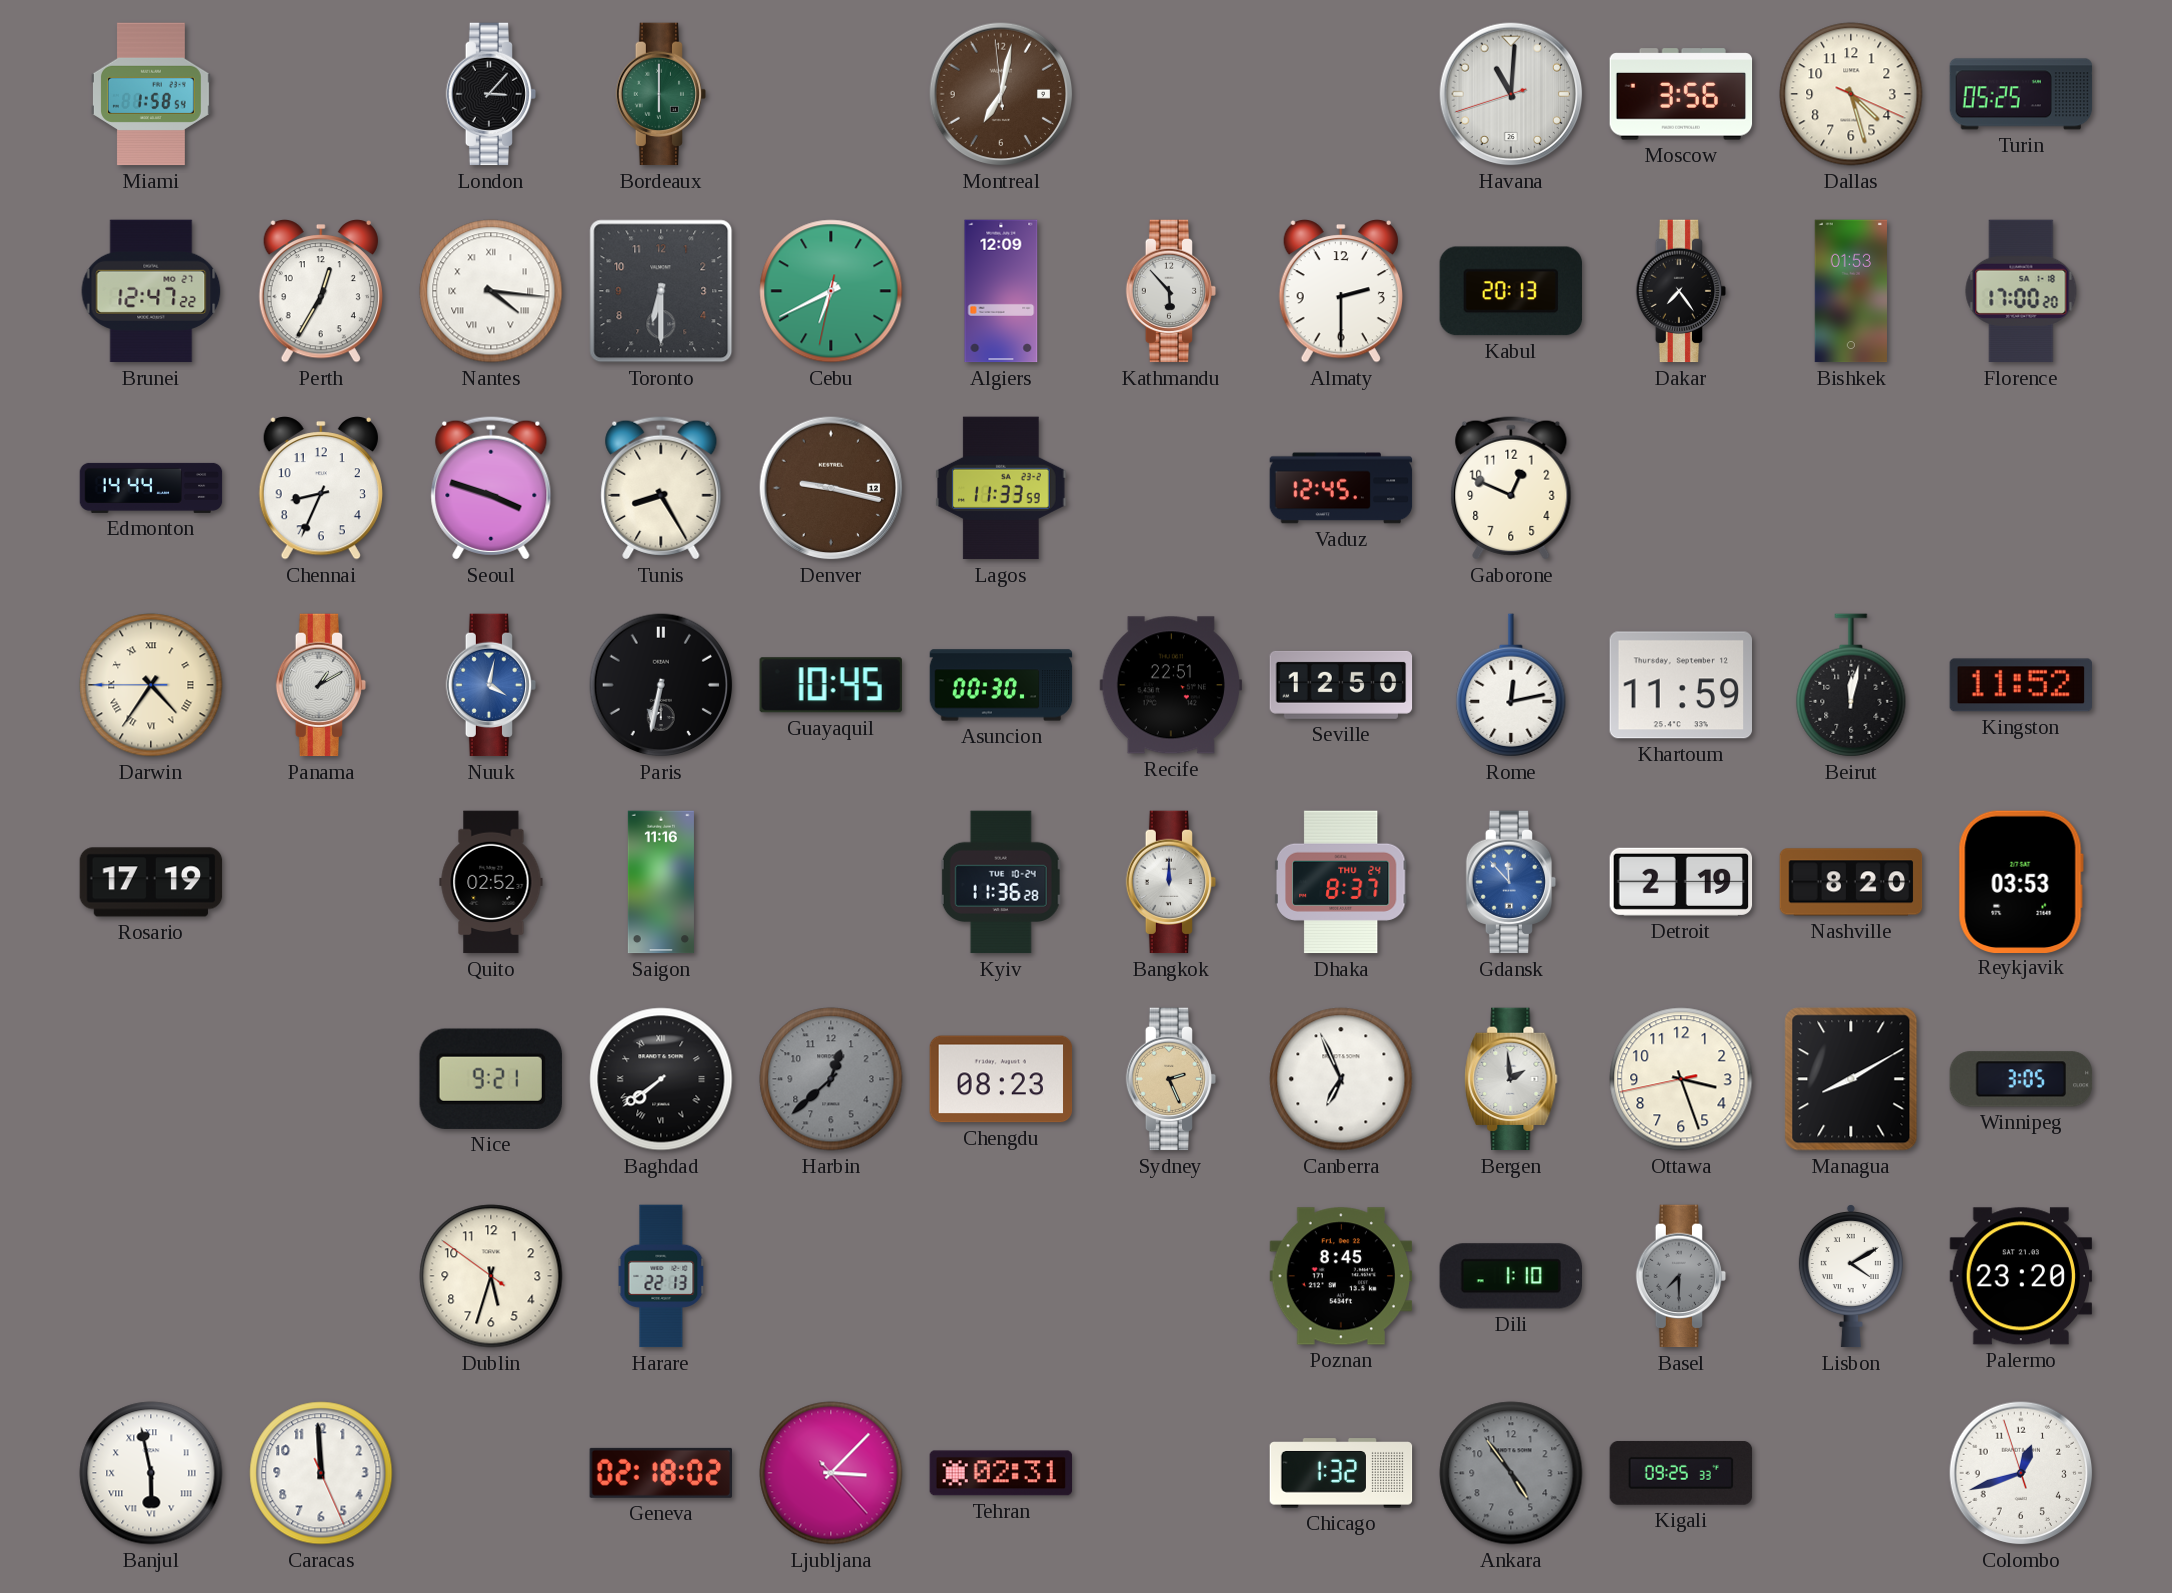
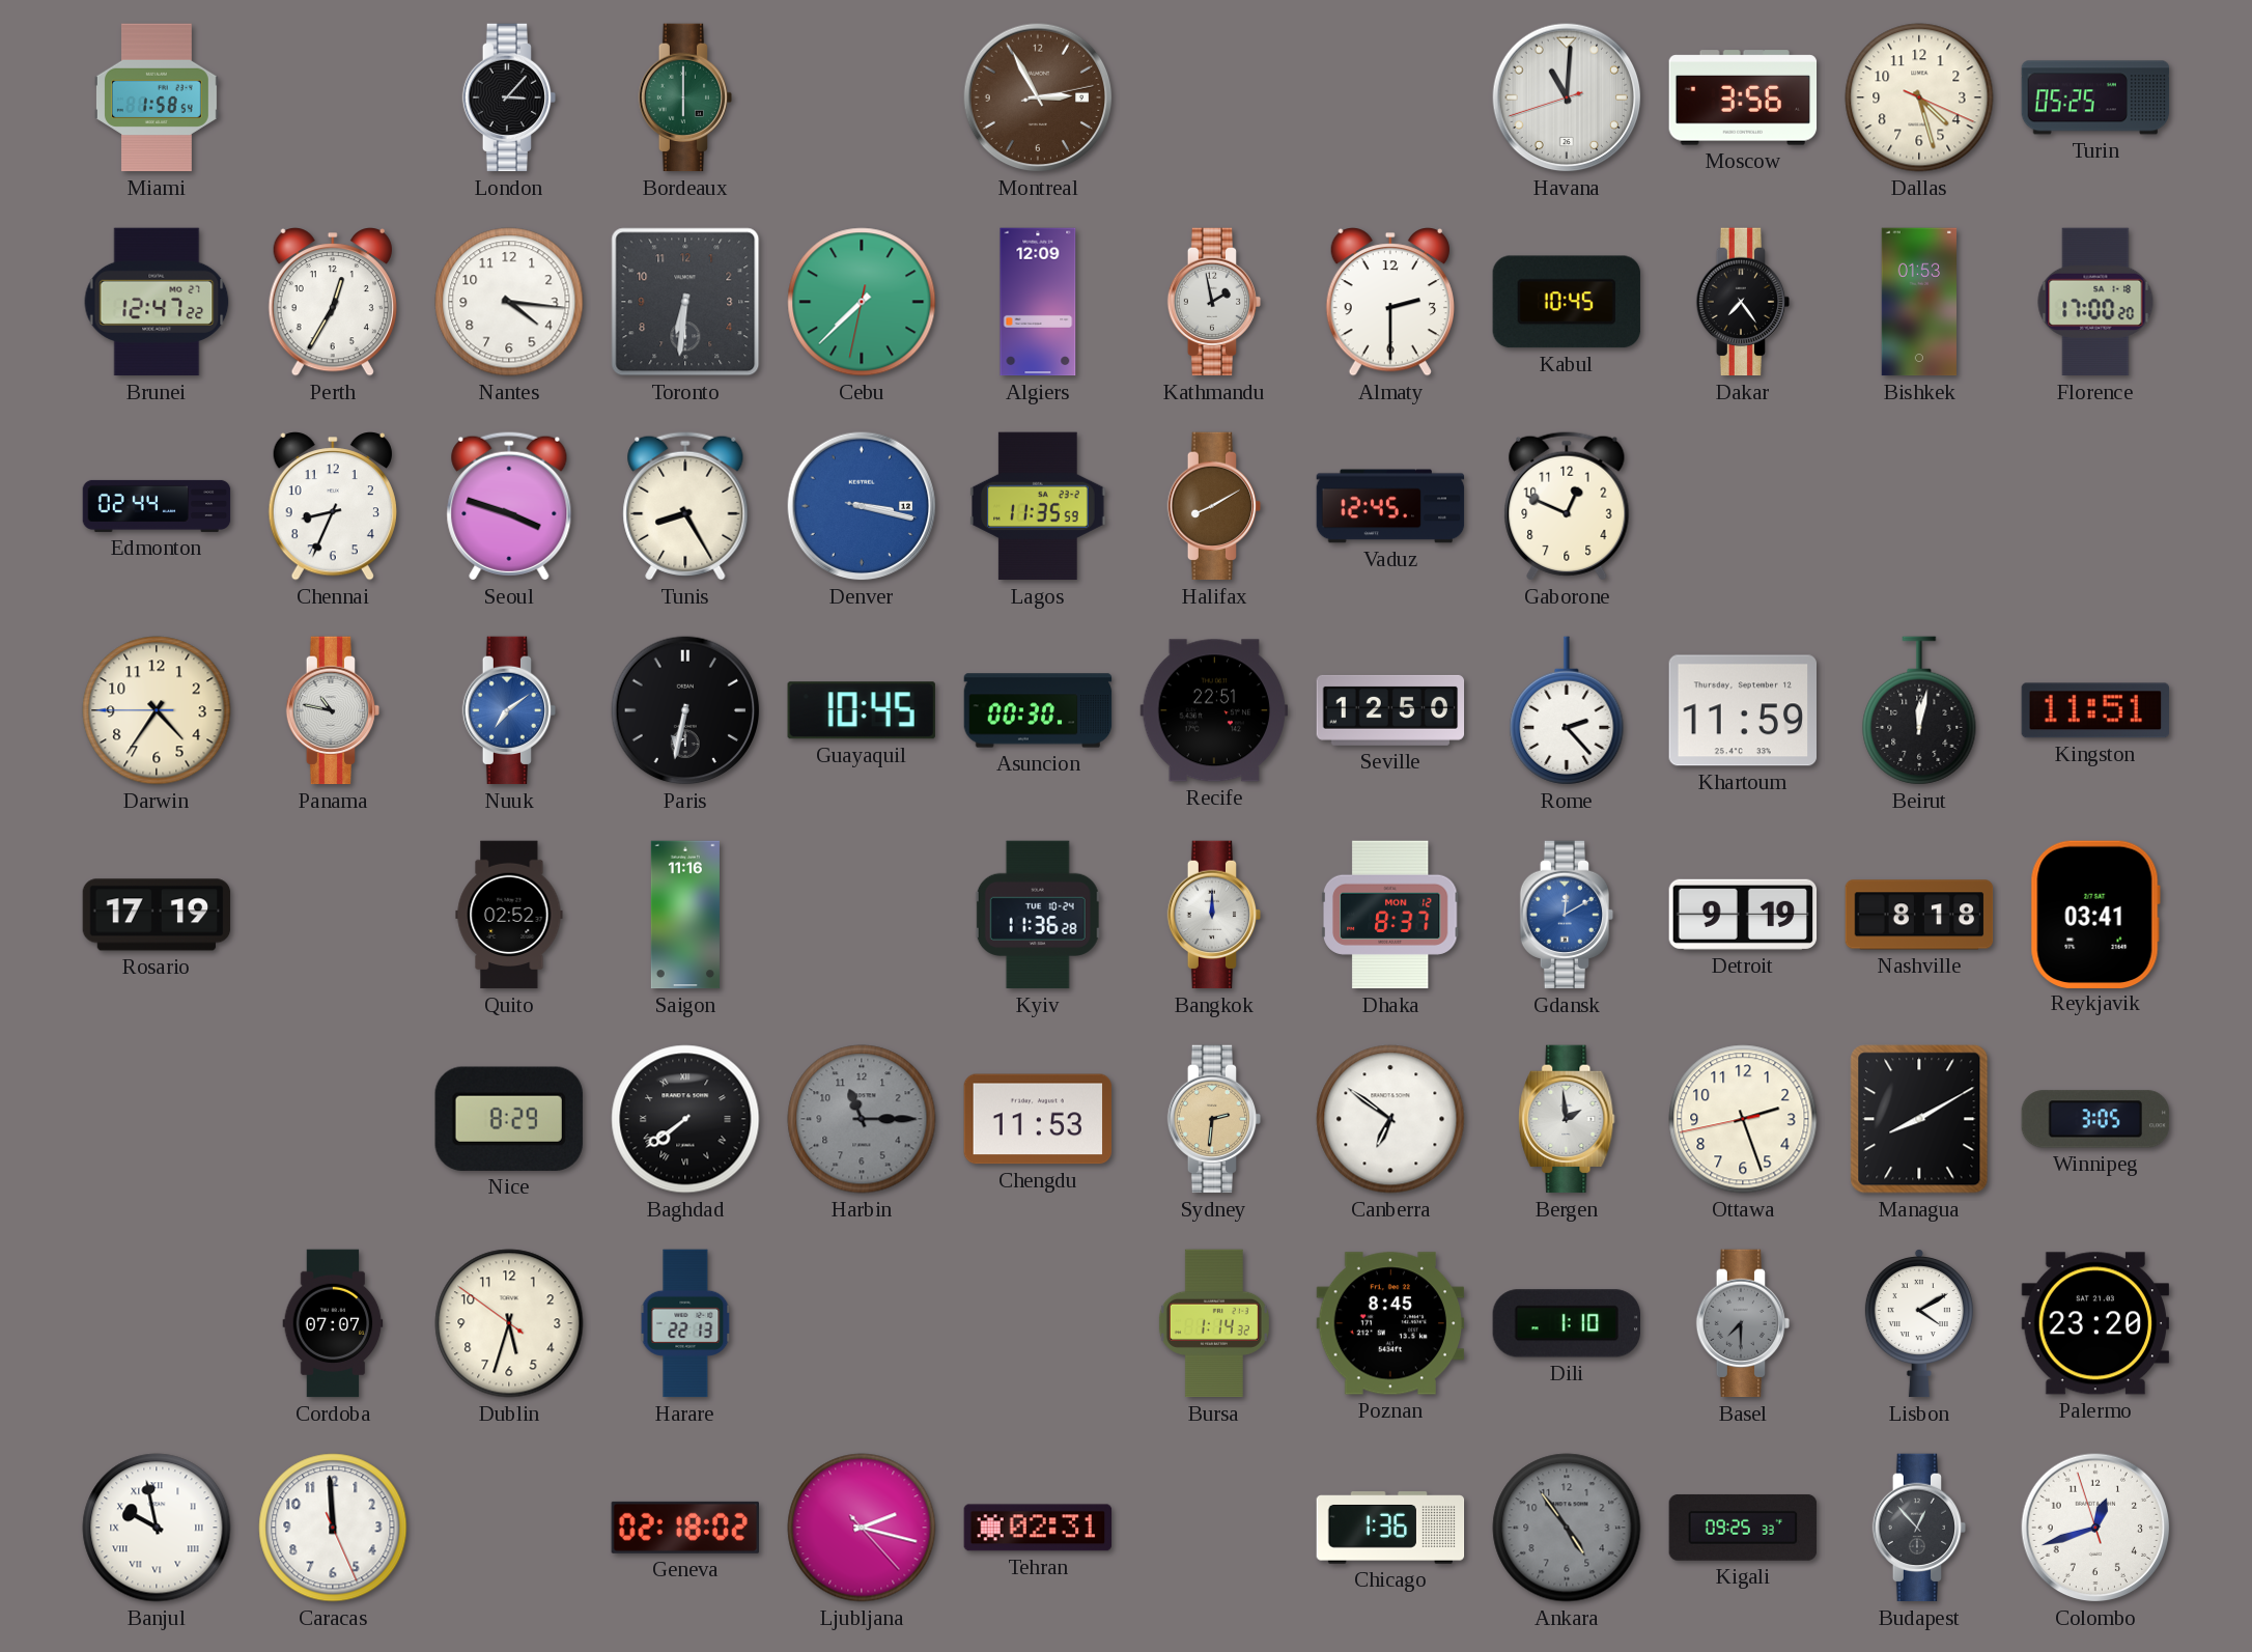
Montreal: 7:01 -> 2:55 (1038, 97)
Nantes numerals: Roman -> Arabic (509, 302)
Toronto: 6:30 -> 6:31 (685, 302)
Cebu: 6:40 -> 7:37 (862, 302)
Kathmandu: 5:53 -> 1:58 (1214, 302)
Kabul: 20:13 -> 10:45 (1567, 302)
Edmonton: 14:44 -> 02:44 (157, 506)
Denver: 9:17 -> 3:17 (862, 506)
Denver dial: brown -> blue (862, 506)
Lagos: 11:33 -> 11:35 (1038, 506)
Halifax: none -> 8:10 (1214, 506)
Darwin numerals: Roman -> Arabic (157, 710)
Panama: 1:10 -> 10:47 (333, 710)
Nuuk: 4:02 -> 7:09 (509, 710)
Rome: 12:13 -> 2:23 (1567, 710)
Kingston: 11:52 -> 11:51 (2095, 710)
Dhaka date: THU 24 -> MON 12 (1390, 915)
Gdansk: 11:53 -> 12:10 (1567, 915)
Detroit: 2:19 -> 9:19 (1743, 915)
Nashville: 8:20 -> 8:18 (1919, 915)
Reykjavik: 03:53 -> 03:41 (2095, 914)
Nice: 9:21 -> 8:29 (509, 1119)
Harbin: 12:38 -> 11:15 (862, 1119)
Chengdu: 08:23 -> 11:53 (1038, 1119)
Sydney: 2:26 -> 2:31 (1214, 1119)
Canberra: 6:56 -> 6:51 (1390, 1119)
Ottawa: 3:26 -> 2:26 (1743, 1119)
Cordoba: none -> 07:07 (333, 1323)
Bursa: none -> 1:14 (1214, 1323)
Banjul: 5:58 -> 9:58 (157, 1528)
Ljubljana: 3:07 -> 2:17 (862, 1528)
Chicago: 1:32 -> 1:36 (1390, 1528)
Budapest: none -> 12:53 (1919, 1528)
